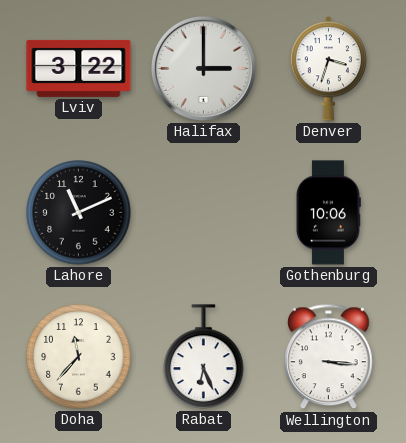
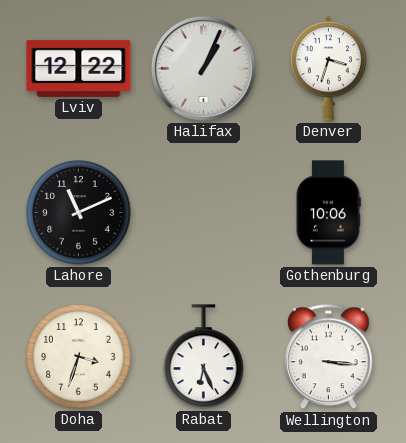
Lviv: 3:22 -> 12:22 (79, 68)
Halifax: 3:00 -> 1:04 (203, 68)
Doha: 11:37 -> 3:33 (79, 357)
